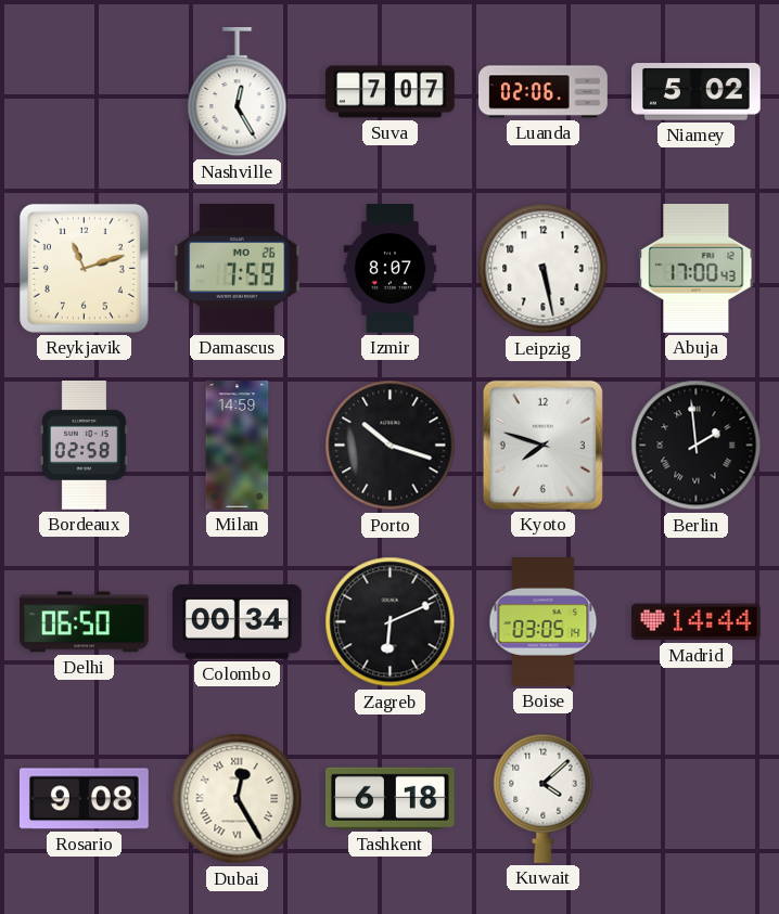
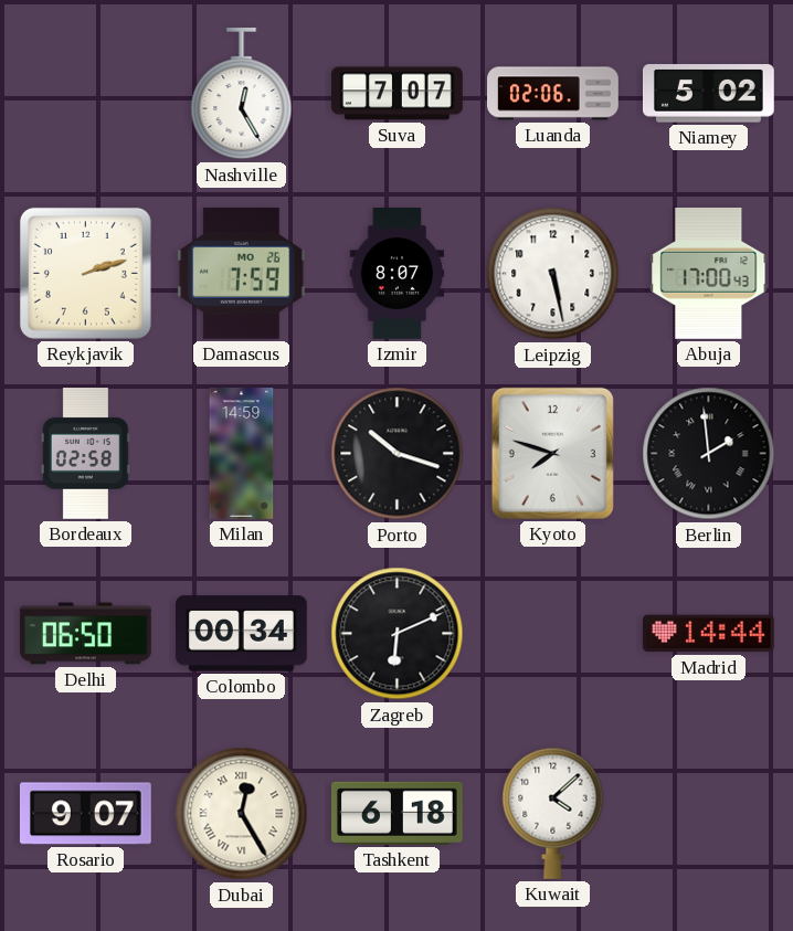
Reykjavik: 11:12 -> 2:12 (85, 273)
Boise: 03:05 -> none (544, 622)
Rosario: 9:08 -> 9:07 (85, 814)
